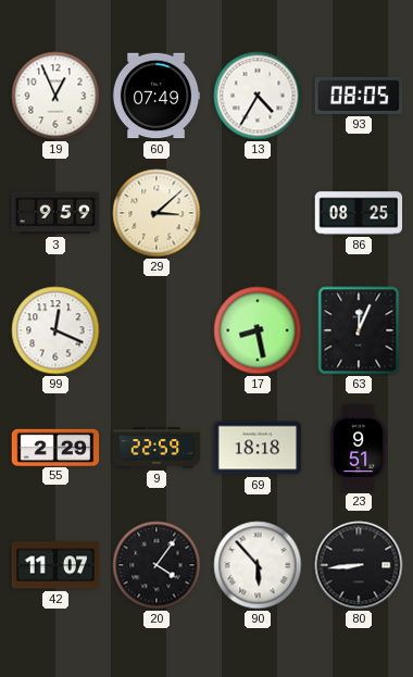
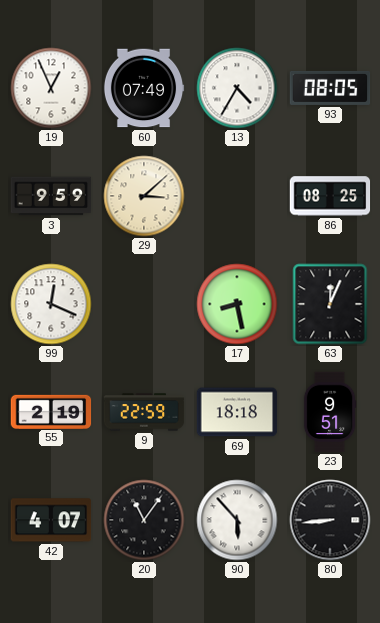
55: 2:29 -> 2:19 (51, 411)
42: 11:07 -> 4:07 (51, 520)
20: 4:06 -> 11:06 (144, 520)
